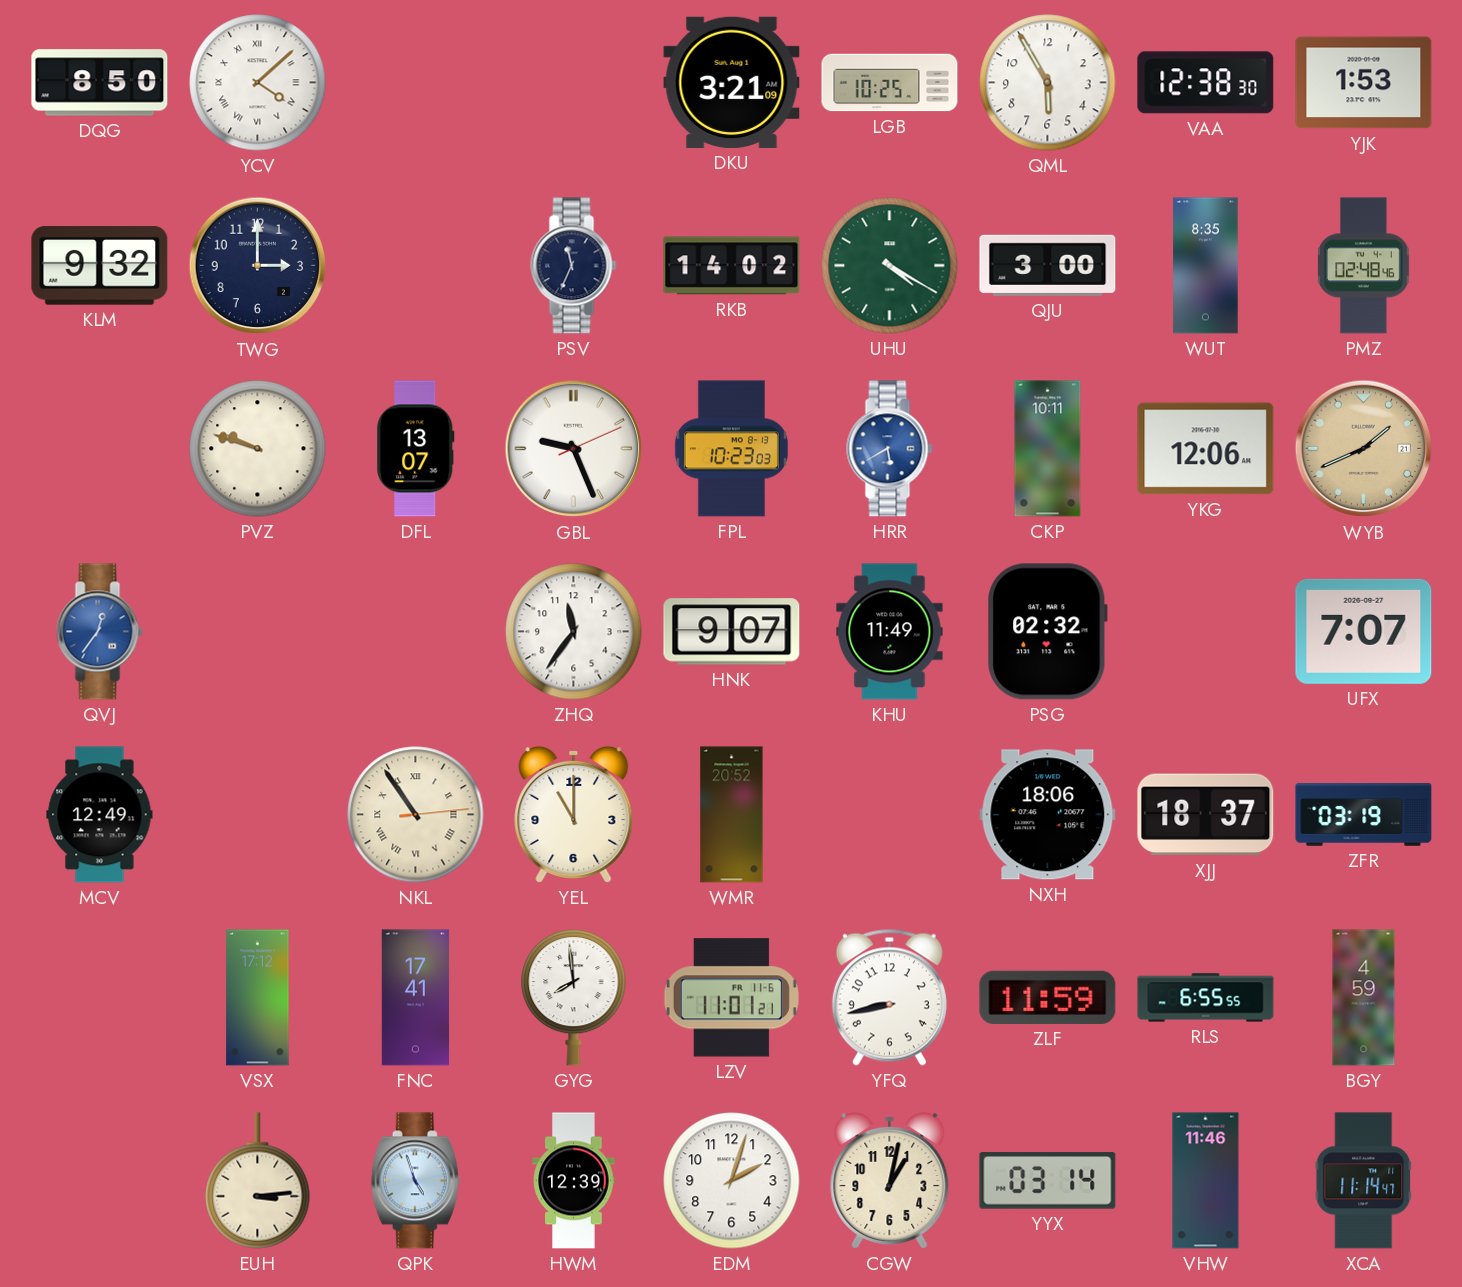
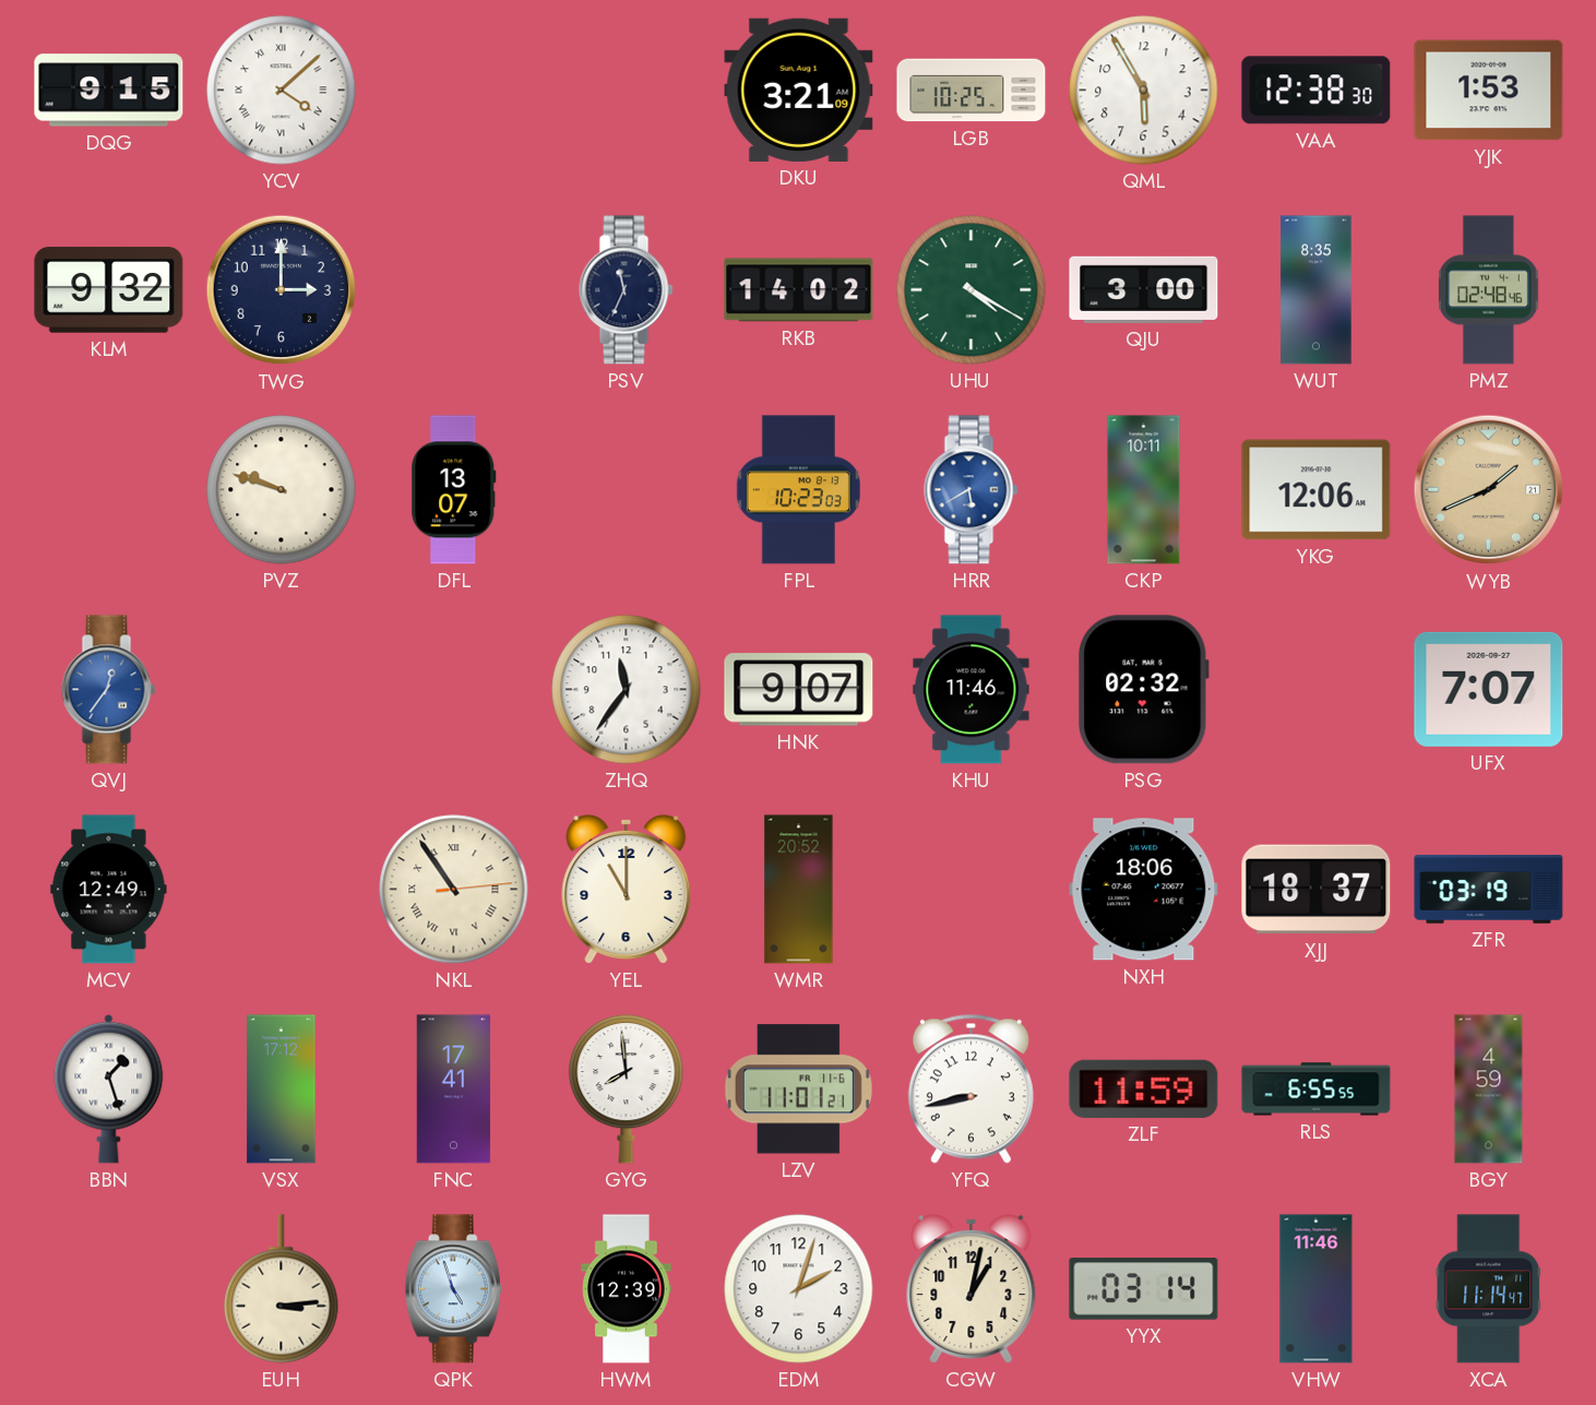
DQG: 8:50 -> 9:15 (109, 91)
GBL: 9:26 -> none (574, 449)
KHU: 11:49 -> 11:46 (972, 690)
BBN: none -> 1:27 (109, 1088)
